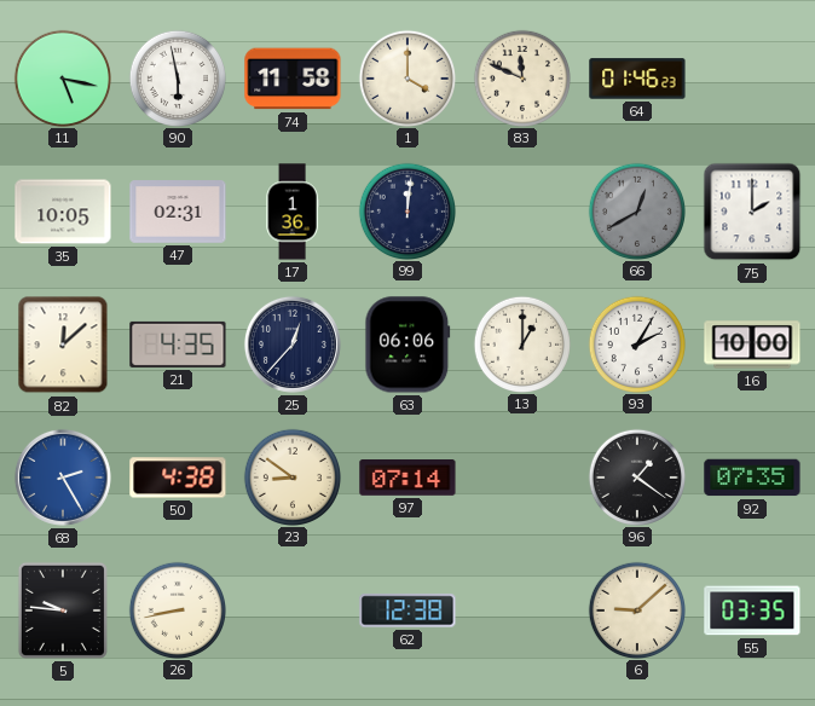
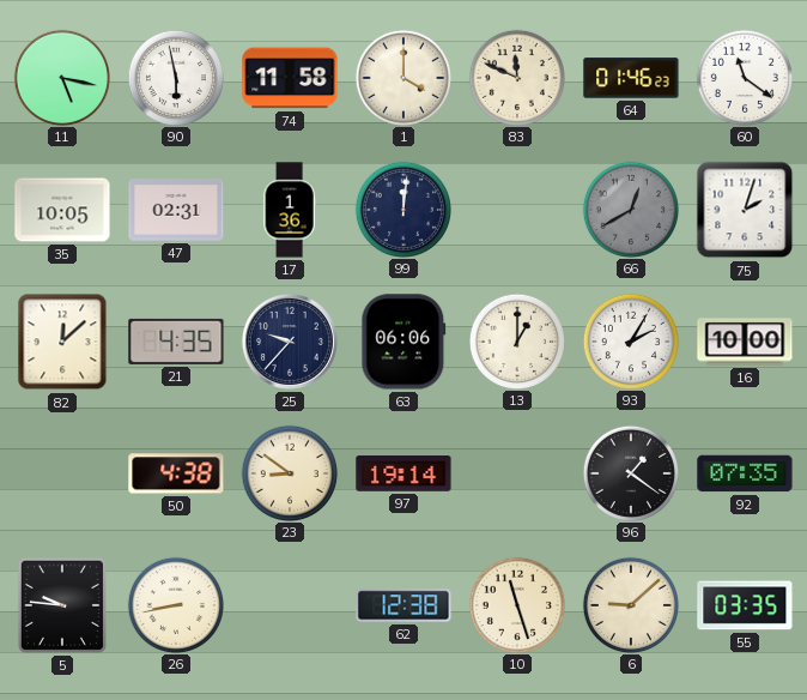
60: none -> 11:21 (744, 77)
75: 2:00 -> 2:03 (745, 210)
25: 12:37 -> 9:37 (290, 342)
68: 2:25 -> none (63, 478)
97: 07:14 -> 19:14 (403, 475)
10: none -> 11:27 (516, 604)
